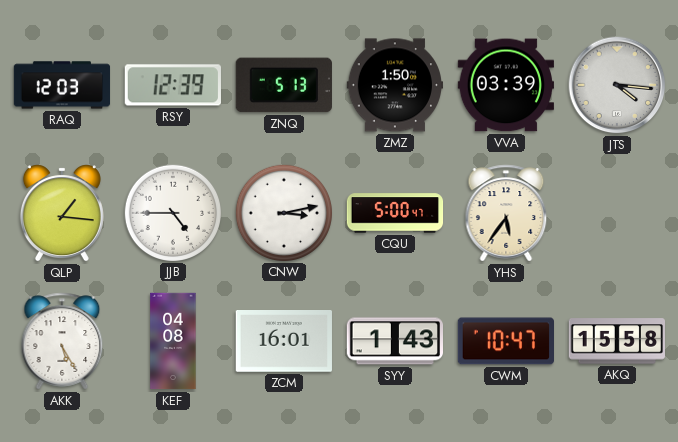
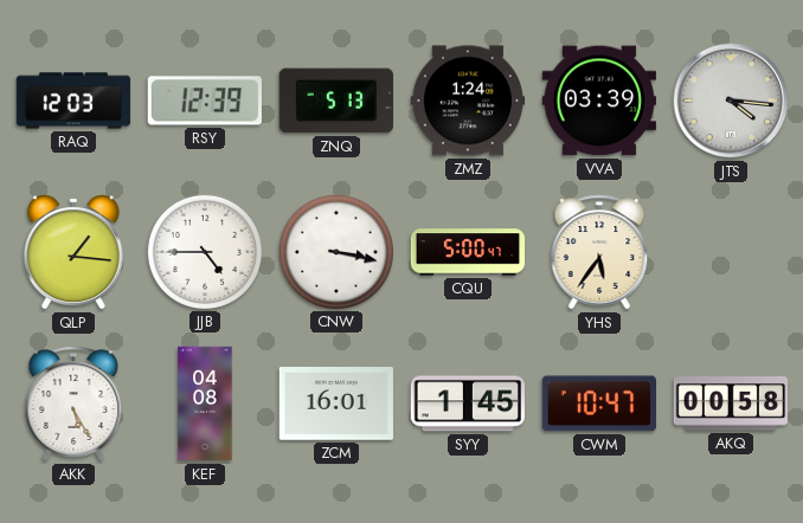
ZMZ: 1:50 -> 1:24 (467, 101)
CNW: 3:13 -> 3:17 (335, 251)
SYY: 1:43 -> 1:45 (467, 403)
AKQ: 15:58 -> 00:58 (730, 403)
